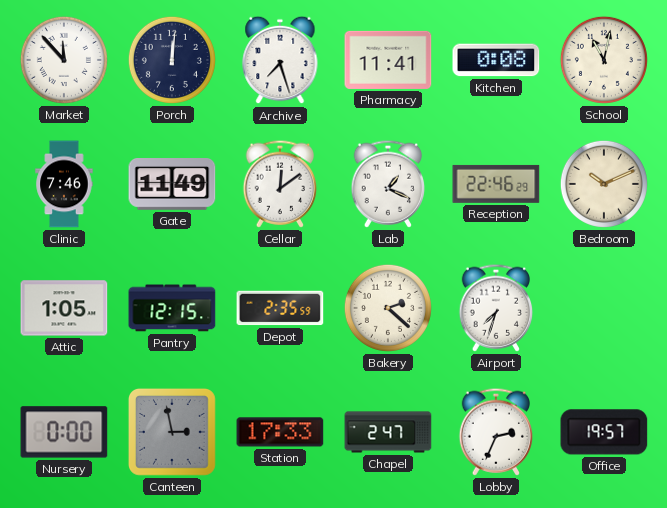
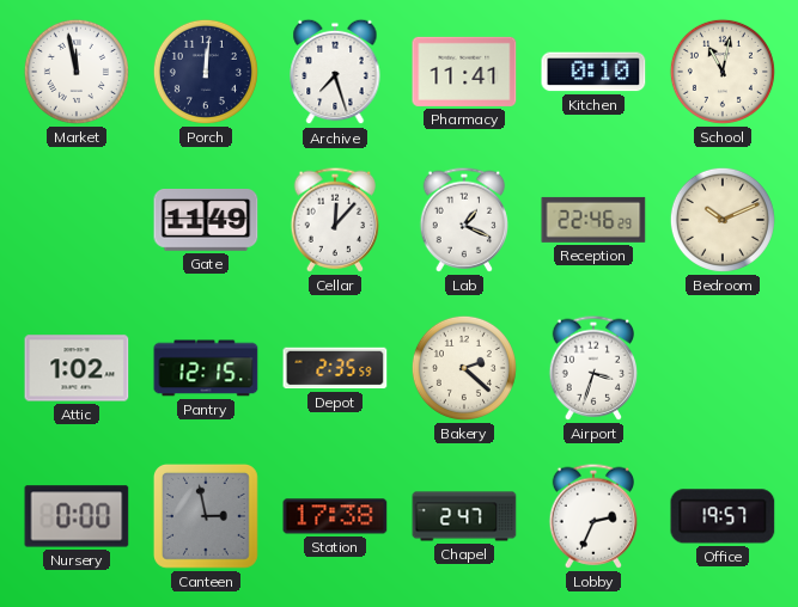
Market: 11:53 -> 11:58 (77, 72)
Kitchen: 0:08 -> 0:10 (593, 72)
Clinic: 7:46 -> none (64, 184)
Cellar: 12:09 -> 12:07 (335, 220)
Attic: 1:05 -> 1:02 (77, 368)
Airport: 7:33 -> 3:33 (593, 368)
Station: 17:33 -> 17:38 (335, 516)
